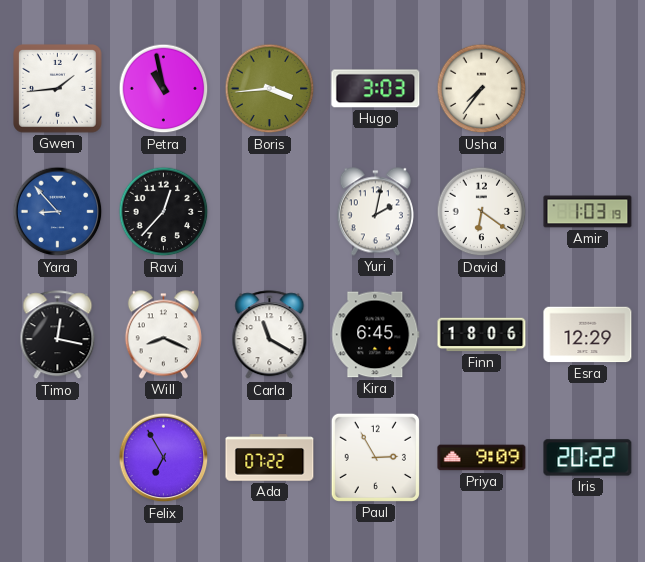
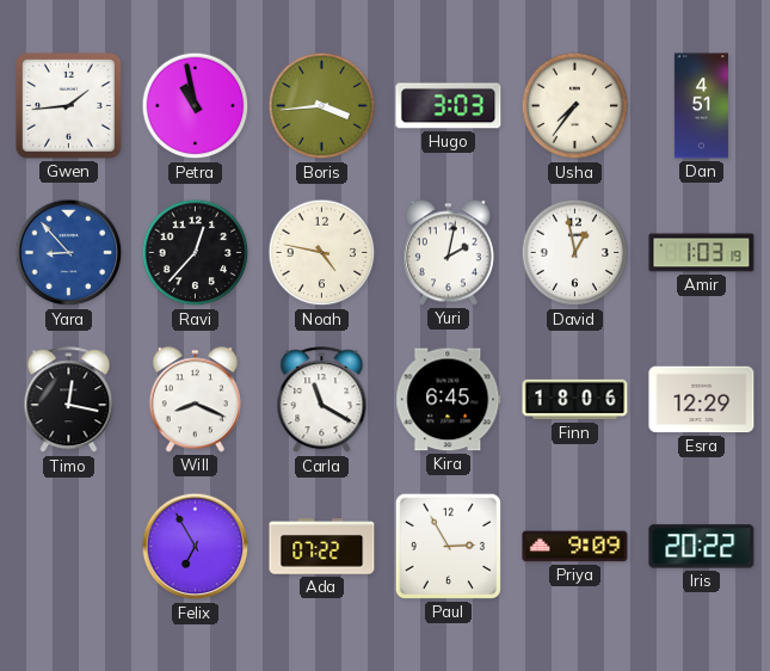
Dan: none -> 4:51 (701, 106)
Noah: none -> 4:47 (322, 253)
David: 6:21 -> 12:58 (575, 253)
